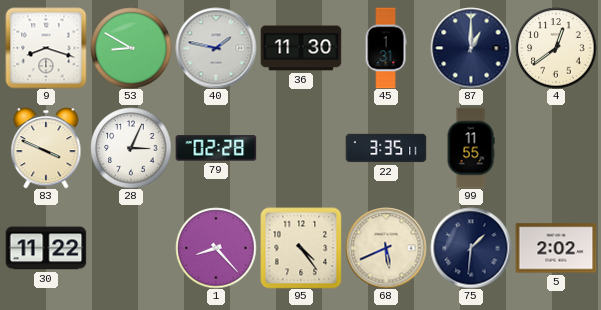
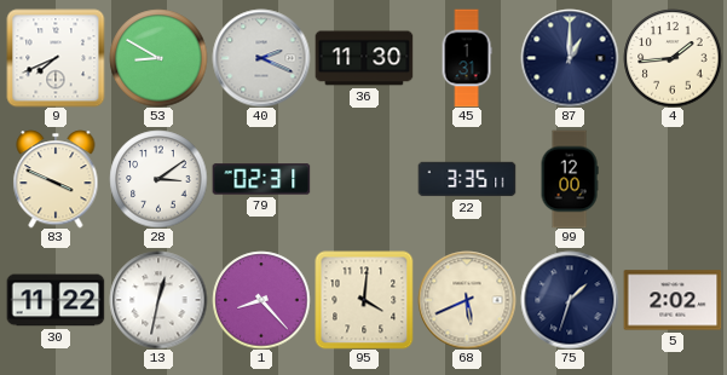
9: 8:18 -> 7:41 (56, 58)
40: 1:47 -> 2:19 (261, 58)
4: 12:39 -> 1:44 (673, 58)
28: 3:04 -> 3:09 (158, 179)
79: 02:28 -> 02:31 (261, 179)
99: 11:55 -> 12:00 (570, 179)
13: none -> 12:32 (158, 300)
95: 4:24 -> 4:01 (364, 300)
75: 1:31 -> 1:33 (570, 300)
